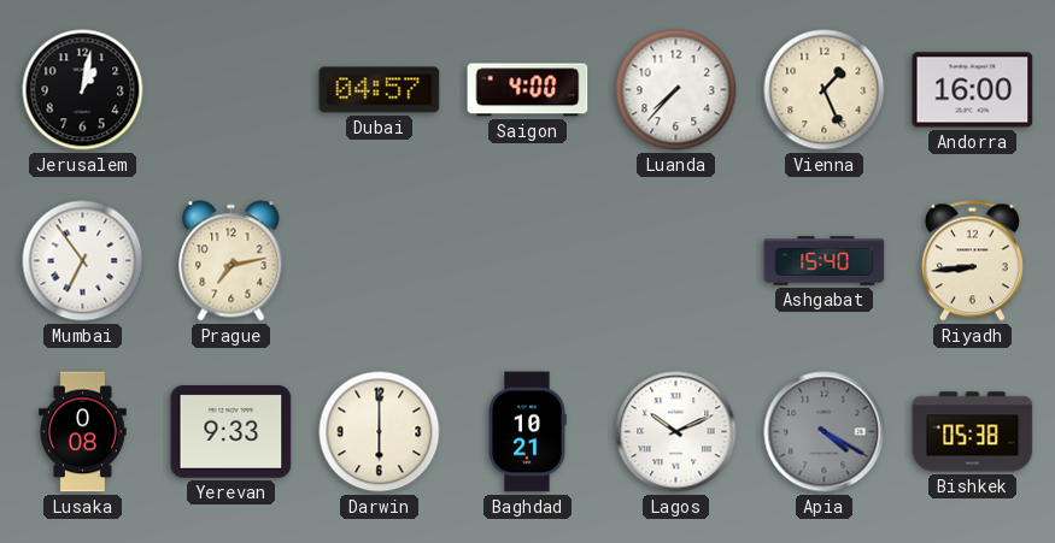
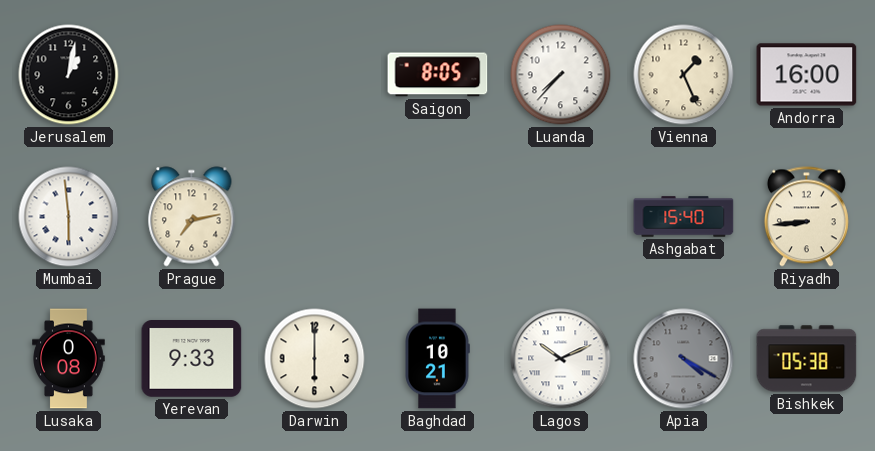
Dubai: 04:57 -> none (380, 90)
Saigon: 4:00 -> 8:05 (438, 75)
Mumbai: 6:54 -> 5:59 (69, 217)
